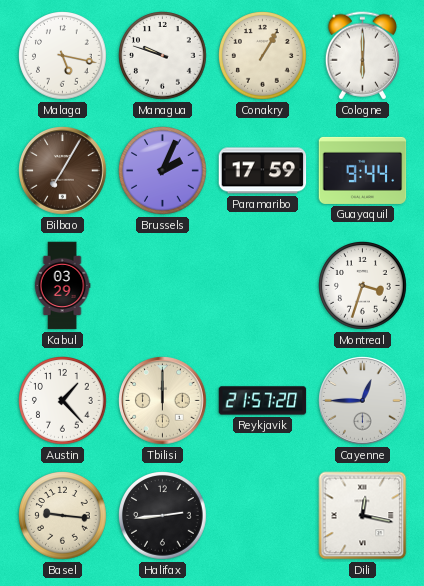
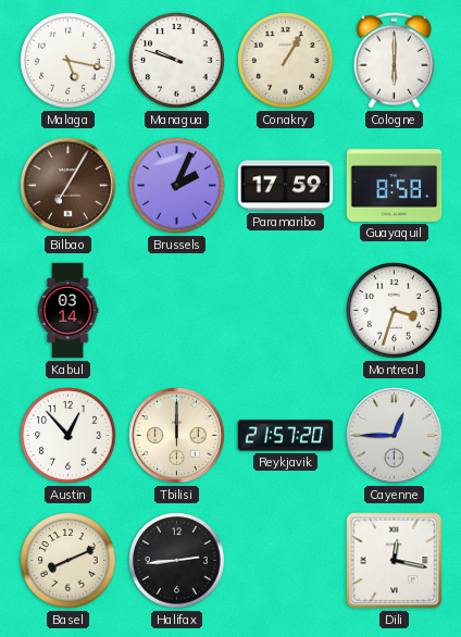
Guayaquil: 9:44 -> 8:58 (395, 185)
Kabul: 03:29 -> 03:14 (67, 311)
Austin: 1:23 -> 12:53 (68, 436)
Basel: 9:16 -> 8:11 (68, 561)
